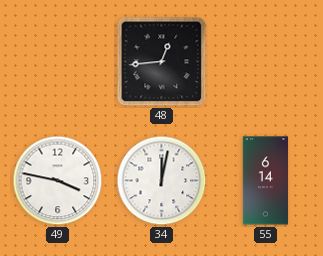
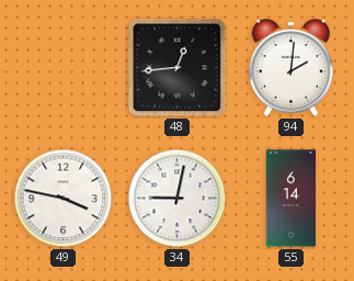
94: none -> 2:01 (292, 68)
34: 12:02 -> 9:02 (178, 199)
